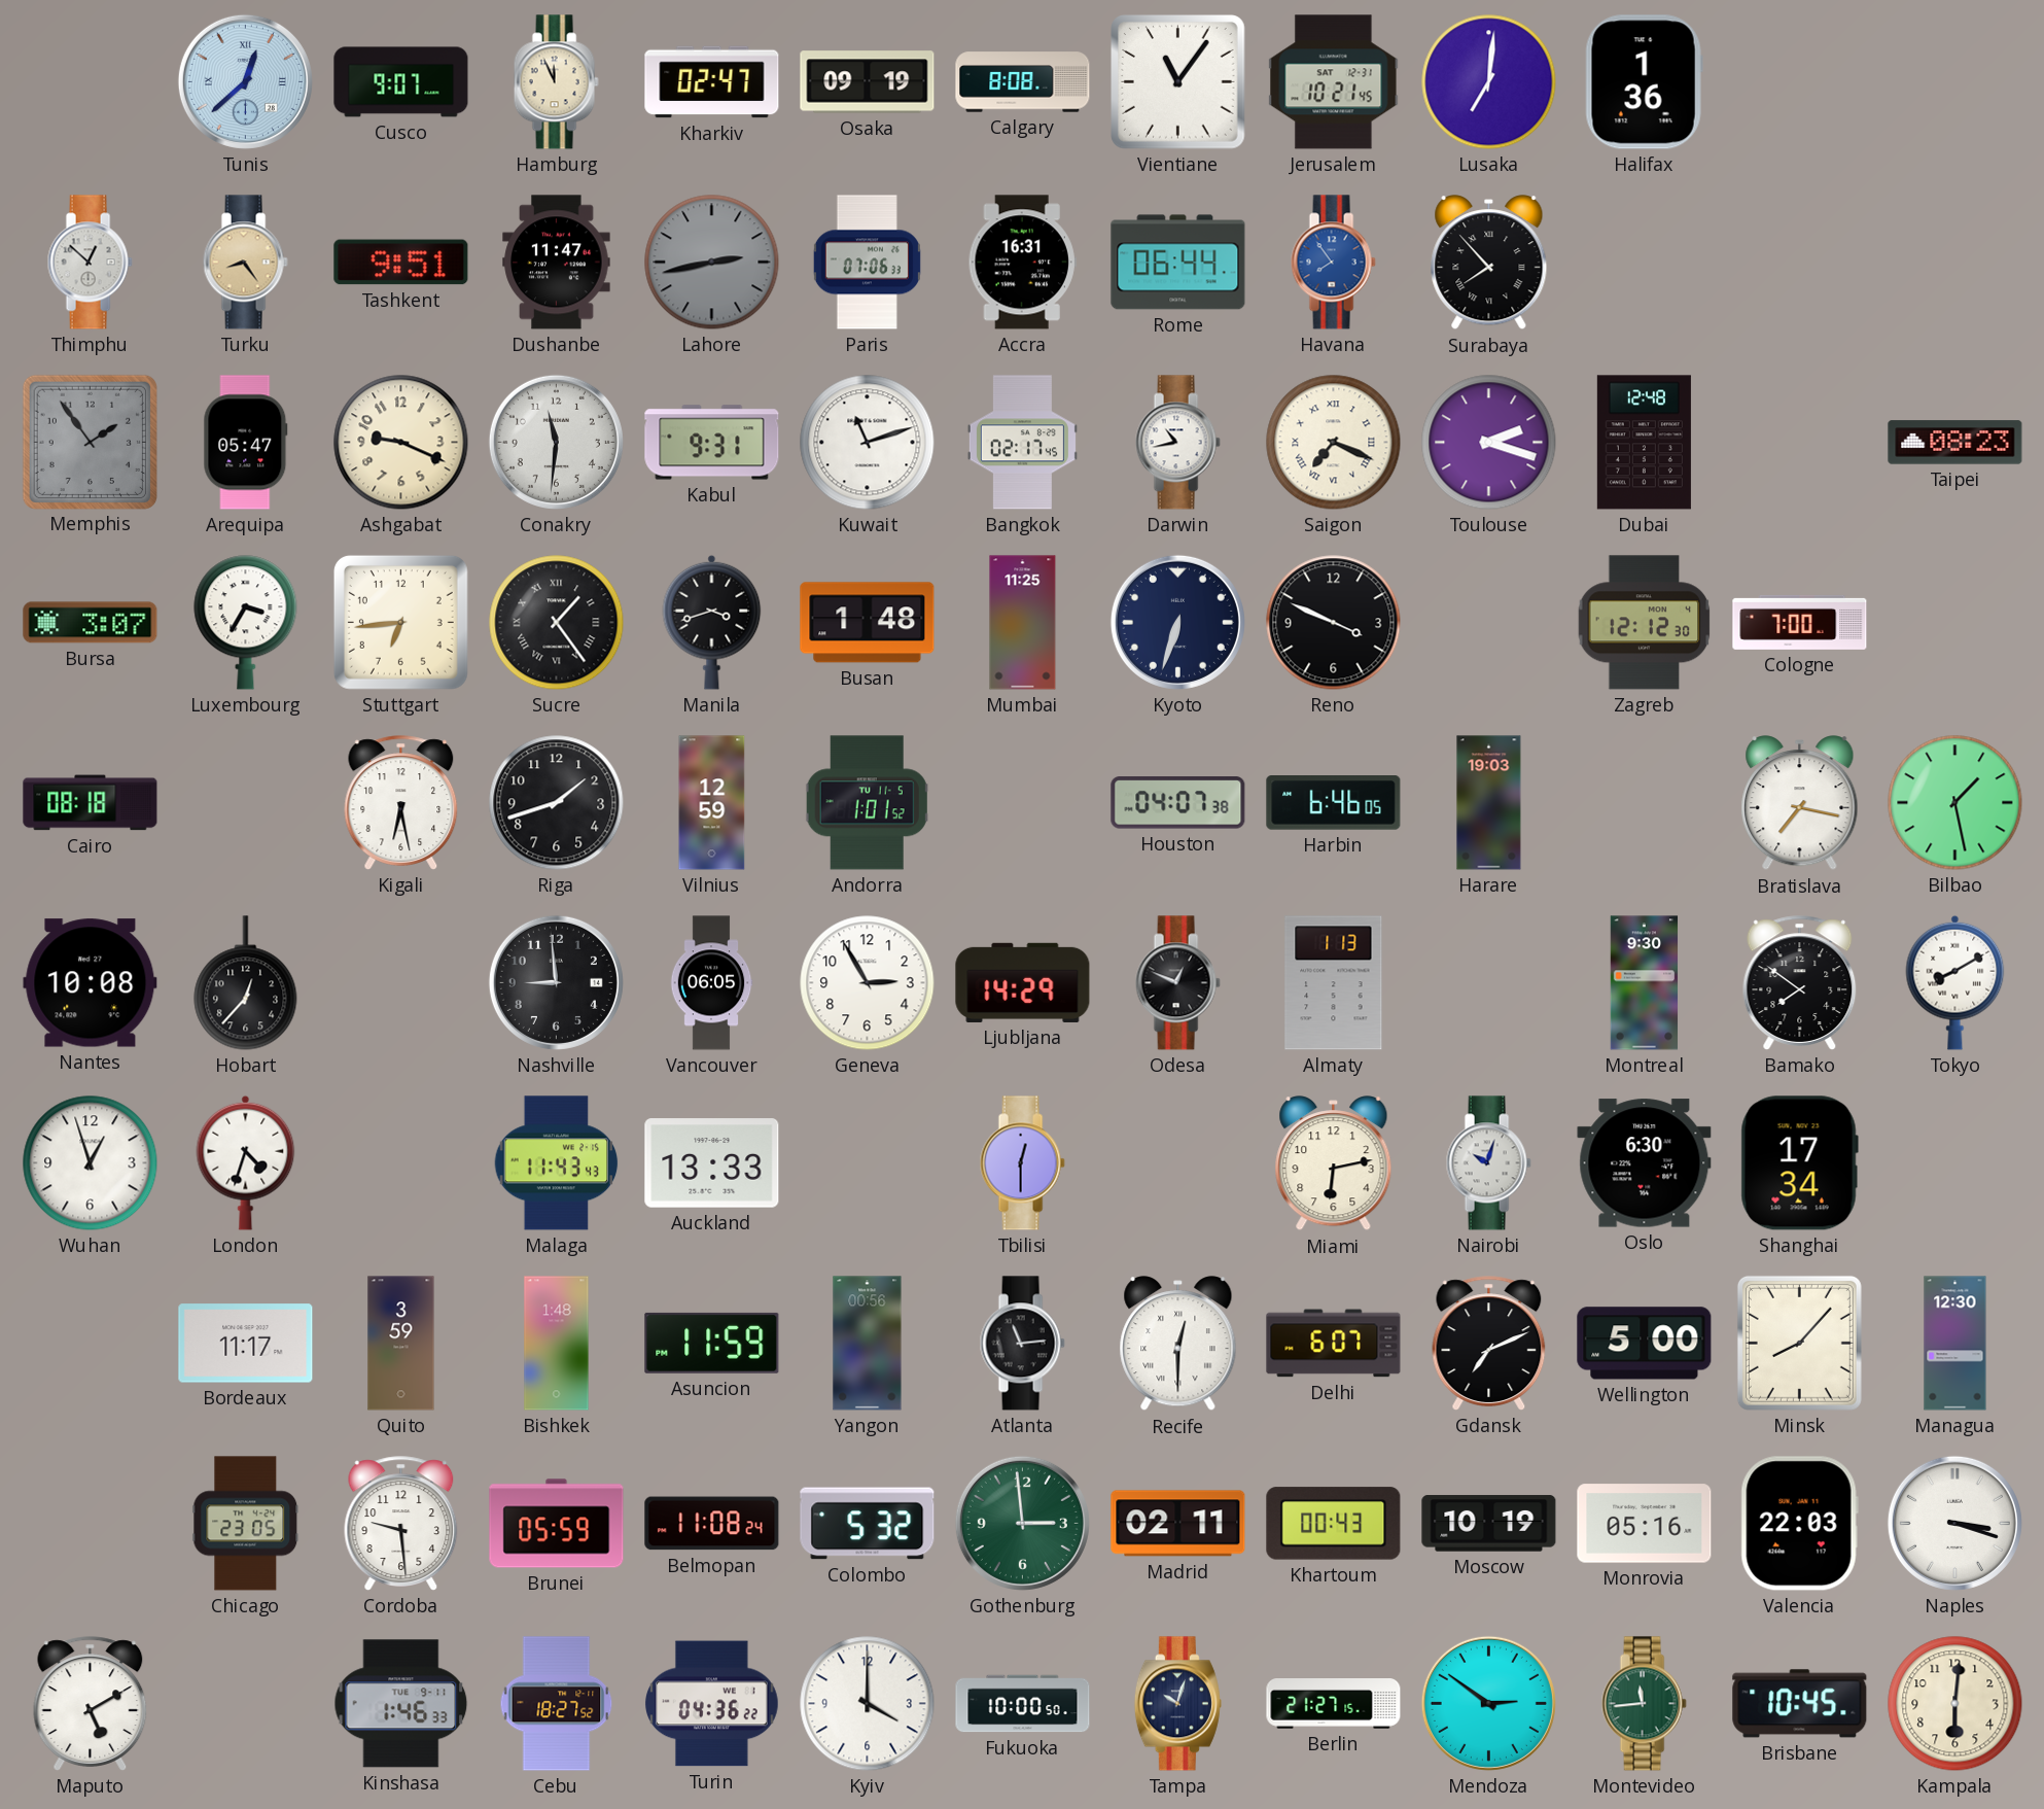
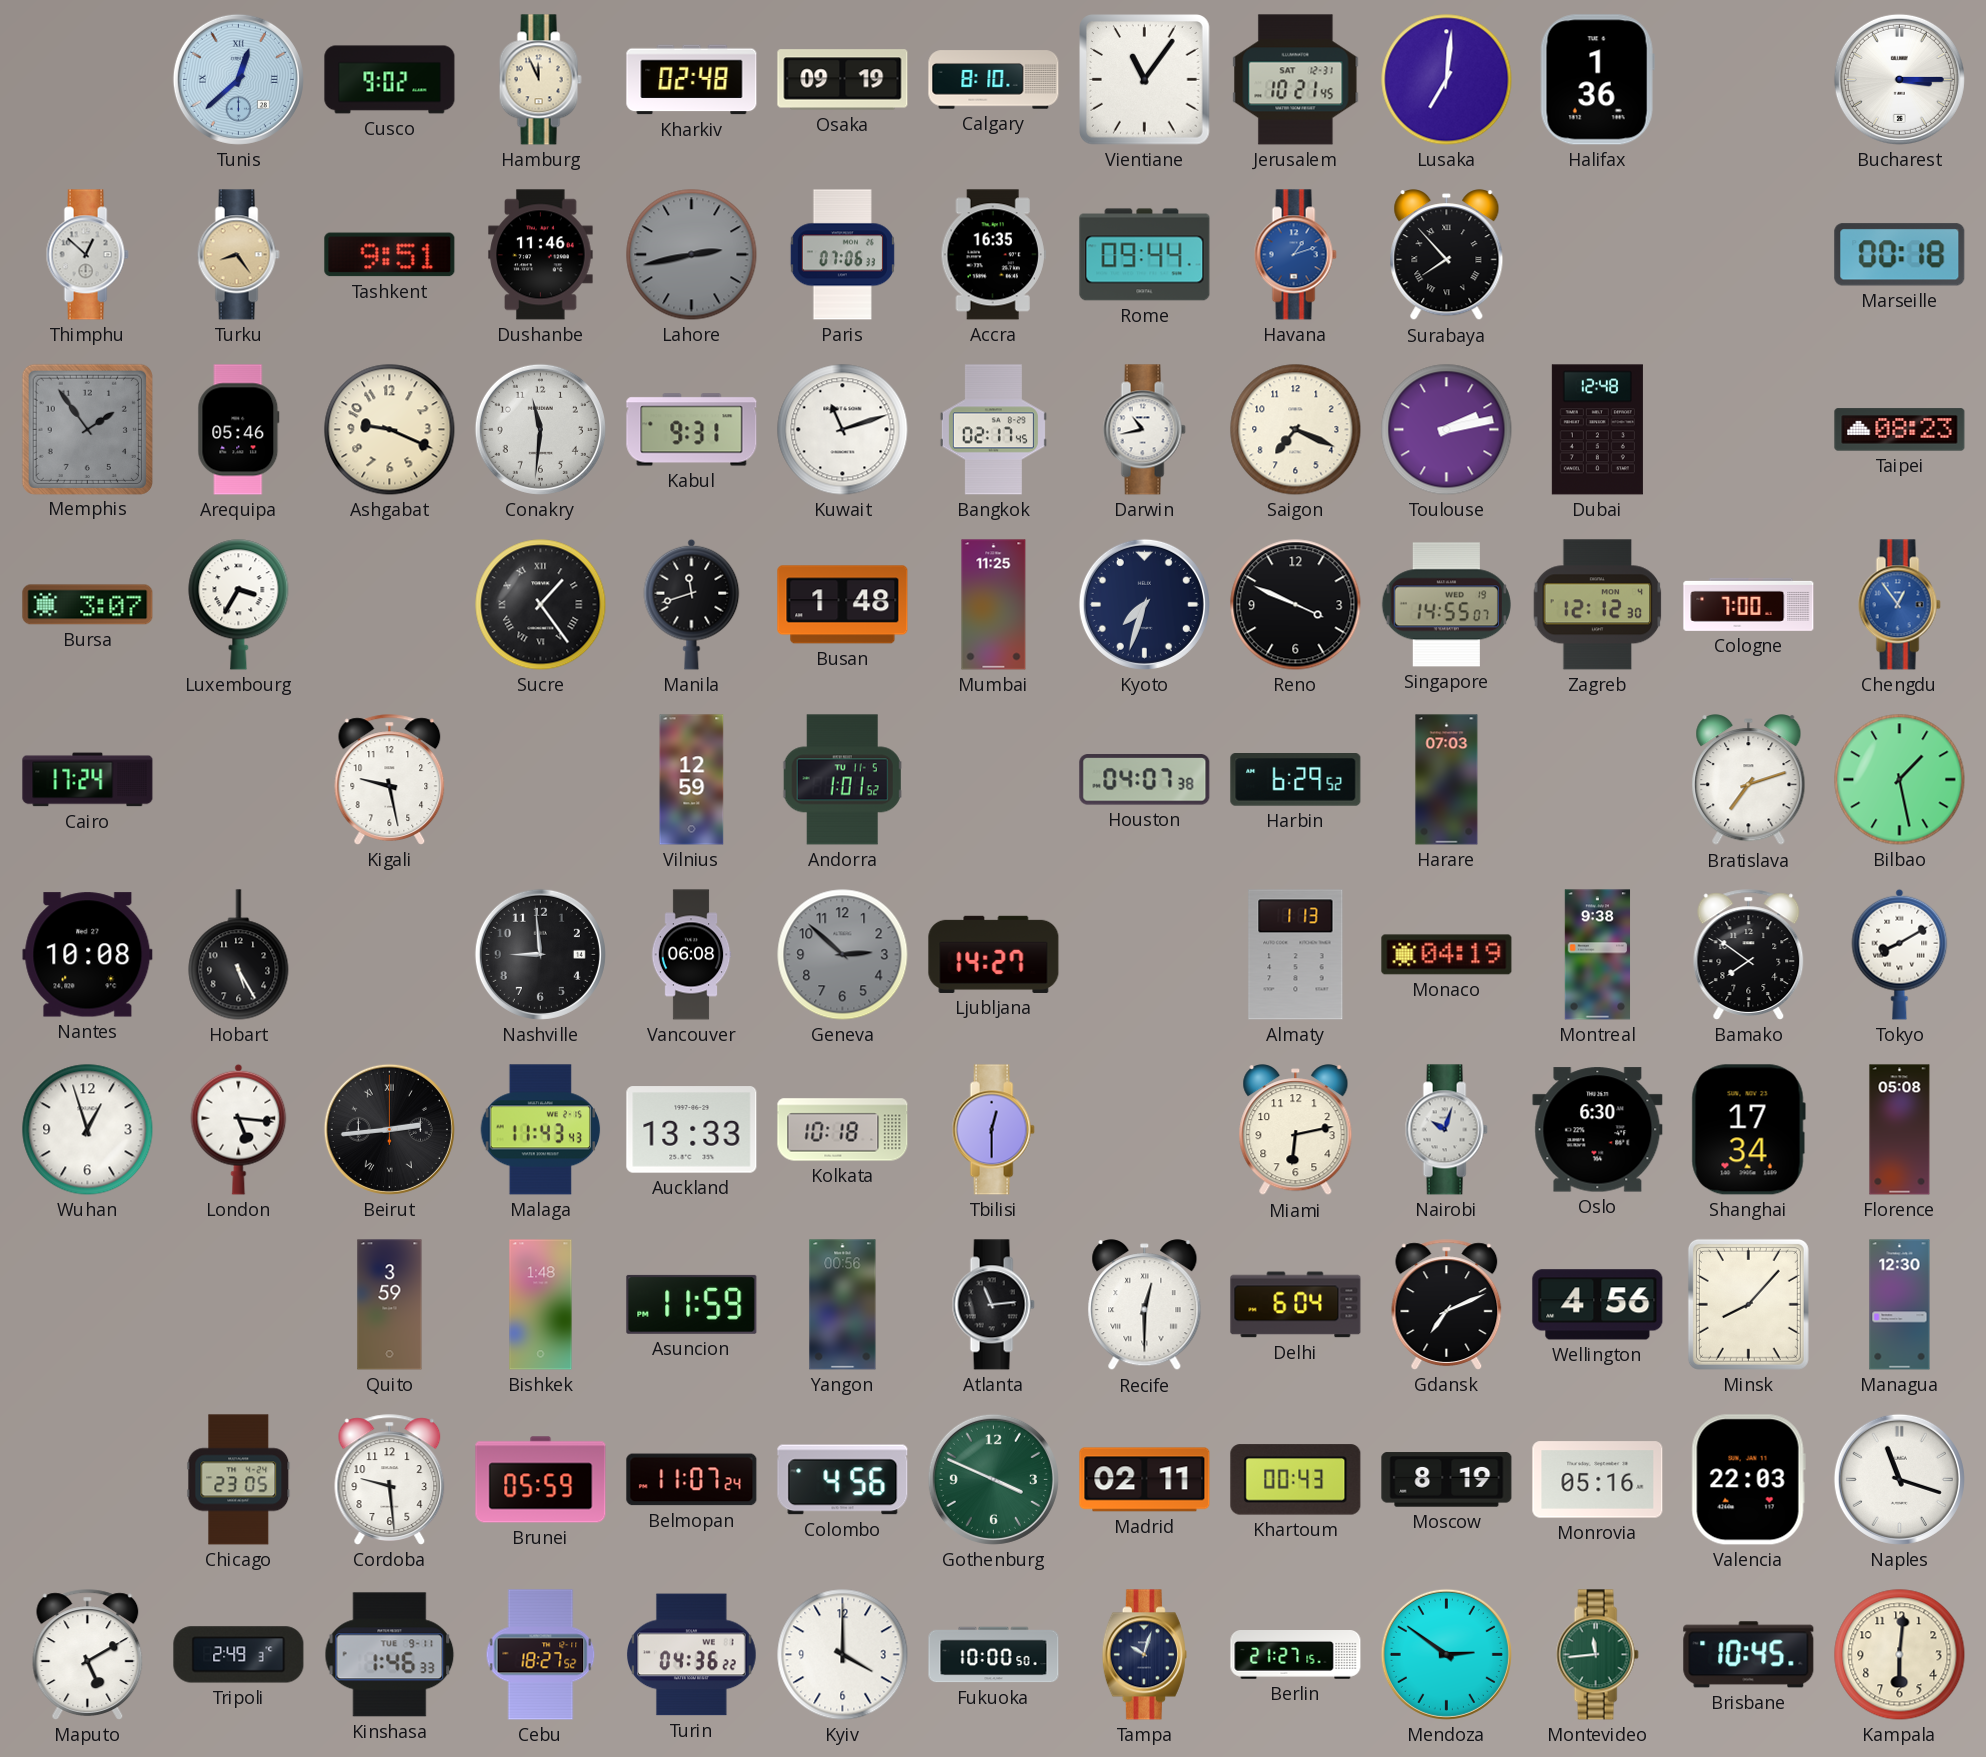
Cusco: 9:07 -> 9:02 (390, 80)
Kharkiv: 02:47 -> 02:48 (692, 80)
Calgary: 8:08 -> 8:10 (994, 80)
Bucharest: none -> 3:15 (1899, 79)
Dushanbe: 11:47 -> 11:46 (541, 255)
Accra: 16:31 -> 16:35 (993, 255)
Rome: 06:44 -> 09:44 (1145, 255)
Havana: 7:54 -> 1:12 (1295, 255)
Marseille: none -> 00:18 (1900, 255)
Arequipa: 05:47 -> 05:46 (239, 430)
Saigon numerals: Roman -> Arabic (1296, 430)
Toulouse: 2:18 -> 2:13 (1447, 430)
Stuttgart: 6:44 -> none (400, 622)
Manila: 3:42 -> 11:42 (692, 604)
Kyoto: 6:33 -> 7:33 (1144, 604)
Singapore: none -> 14:55 (1446, 605)
Chengdu: none -> 12:54 (1899, 605)
Cairo: 08:18 -> 17:24 (88, 780)
Kigali: 6:28 -> 9:28 (390, 780)
Riga: 1:42 -> none (557, 803)
Harbin: 6:46 -> 6:29 (1296, 780)
Harare: 19:03 -> 07:03 (1447, 780)
Bratislava: 7:17 -> 7:12 (1749, 780)
Hobart: 12:37 -> 5:25 (239, 955)
Vancouver: 06:05 -> 06:08 (691, 955)
Geneva: 2:55 -> 2:52 (843, 955)
Geneva dial: white -> grey (843, 955)
Ljubljana: 14:29 -> 14:27 (994, 954)
Odesa: 12:49 -> none (1177, 983)
Monaco: none -> 04:19 (1447, 955)
Montreal: 9:30 -> 9:38 (1598, 955)
London: 4:33 -> 5:16 (239, 1129)
Beirut: none -> 2:44 (389, 1129)
Kolkata: none -> 10:18 (843, 1130)
Florence: none -> 05:08 (1900, 1130)
Bordeaux: 11:17 -> none (246, 1344)
Delhi: 6:07 -> 6:04 (1296, 1305)
Wellington: 5:00 -> 4:56 (1598, 1305)
Belmopan: 11:08 -> 11:07 (692, 1480)
Colombo: 5:32 -> 4:56 (843, 1480)
Gothenburg: 2:59 -> 3:49 (993, 1479)
Moscow: 10:19 -> 8:19 (1447, 1480)
Naples: 3:18 -> 11:18 (1899, 1479)
Tripoli: none -> 2:49 (239, 1655)
